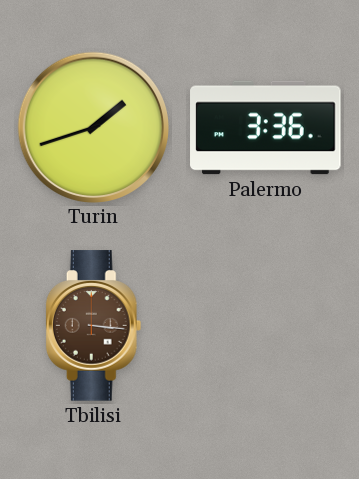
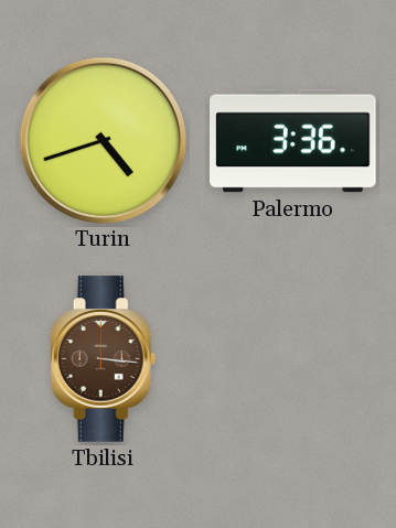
Turin: 1:42 -> 4:42 (103, 140)
